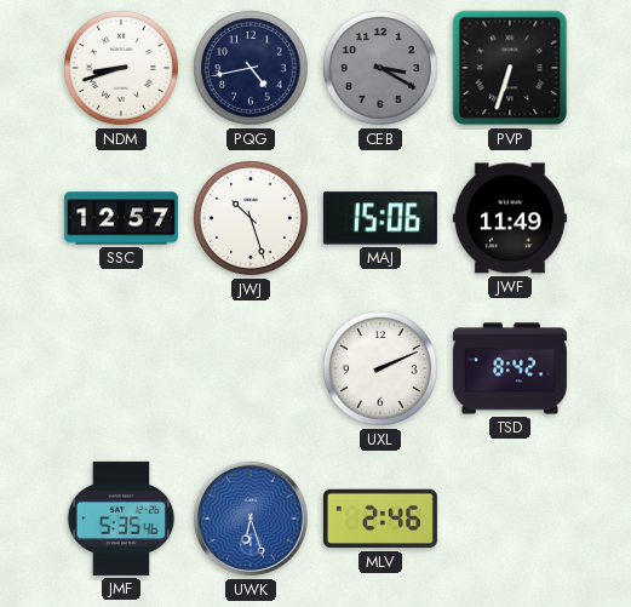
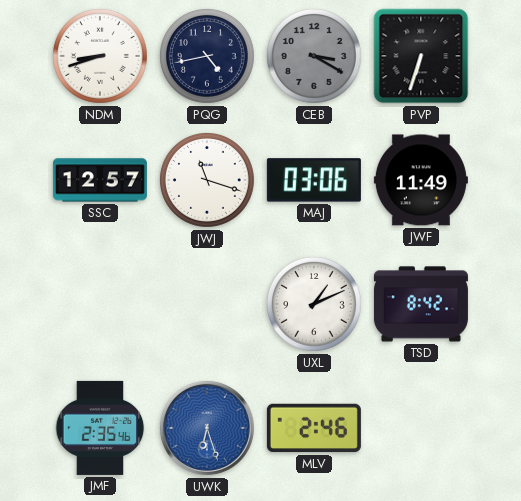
JWJ: 10:27 -> 11:18 (208, 181)
MAJ: 15:06 -> 03:06 (314, 180)
UXL: 2:11 -> 1:11 (315, 305)
JMF: 5:35 -> 2:35 (100, 428)
